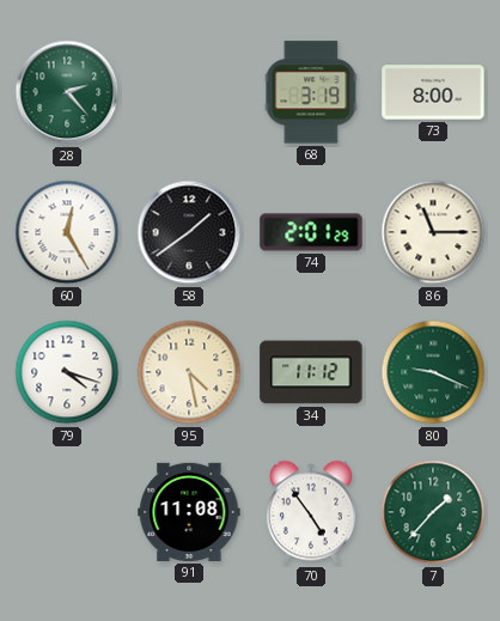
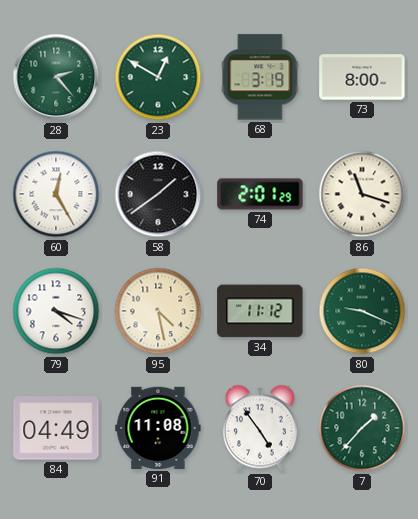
23: none -> 12:50 (158, 77)
86: 11:15 -> 11:18 (362, 194)
84: none -> 04:49 (56, 428)
